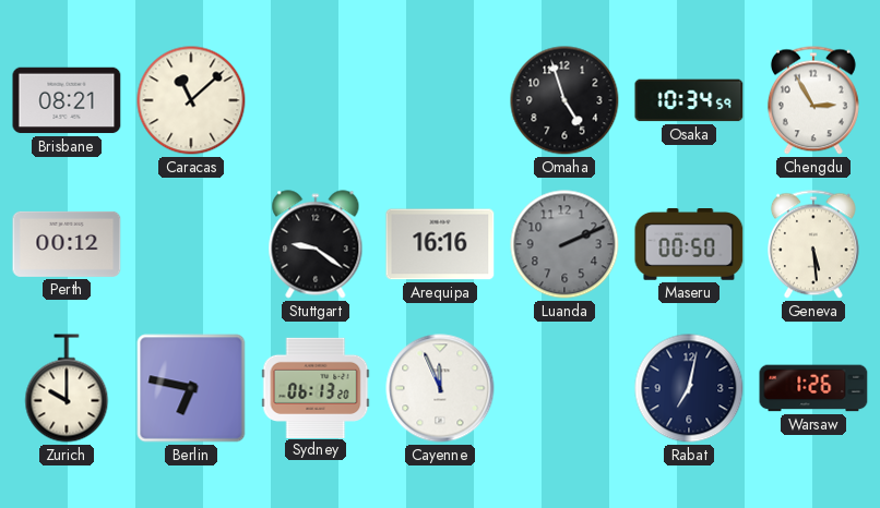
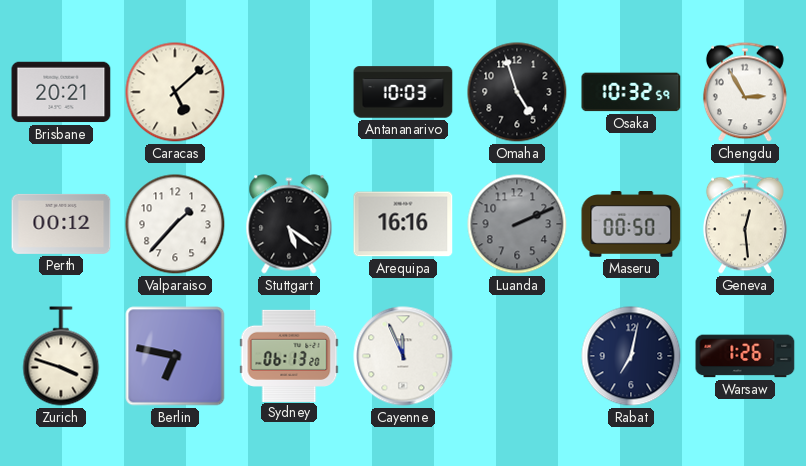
Brisbane: 08:21 -> 20:21 (61, 92)
Caracas: 11:08 -> 5:08 (175, 92)
Antananarivo: none -> 10:03 (403, 92)
Osaka: 10:34 -> 10:32 (631, 92)
Valparaiso: none -> 1:37 (175, 224)
Stuttgart: 9:21 -> 5:21 (289, 224)
Geneva: 5:29 -> 12:29 (745, 224)
Zurich: 10:00 -> 3:48 (61, 356)
